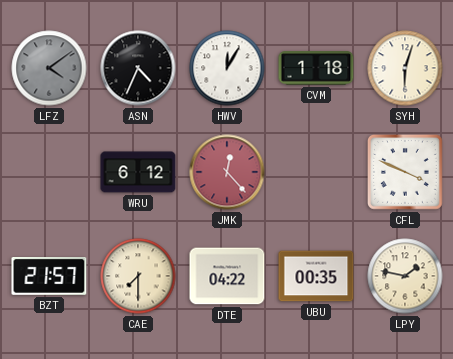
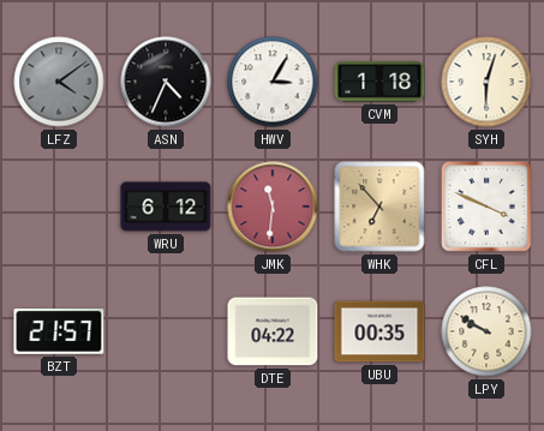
HWV: 12:05 -> 3:05 (273, 82)
JMK: 12:23 -> 11:31 (273, 206)
WHK: none -> 6:53 (379, 206)
CAE: 7:30 -> none (138, 276)
LPY: 1:47 -> 9:50 (486, 331)
